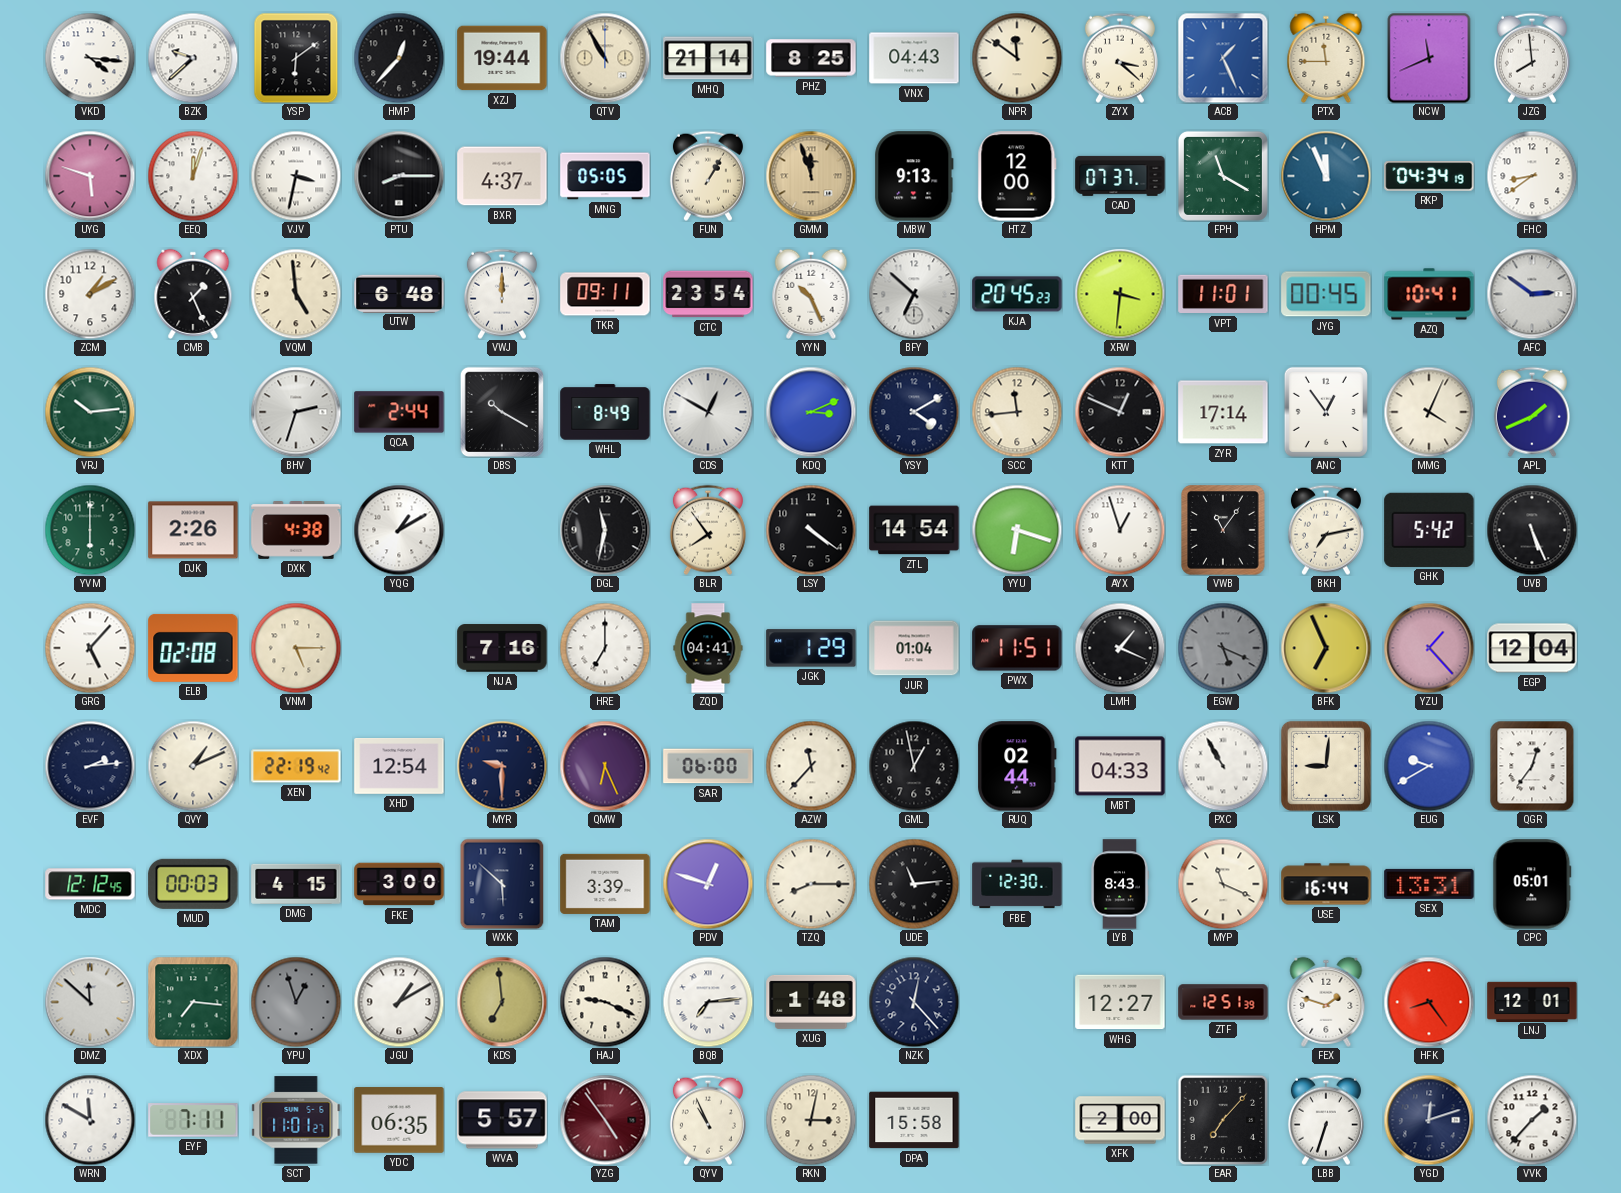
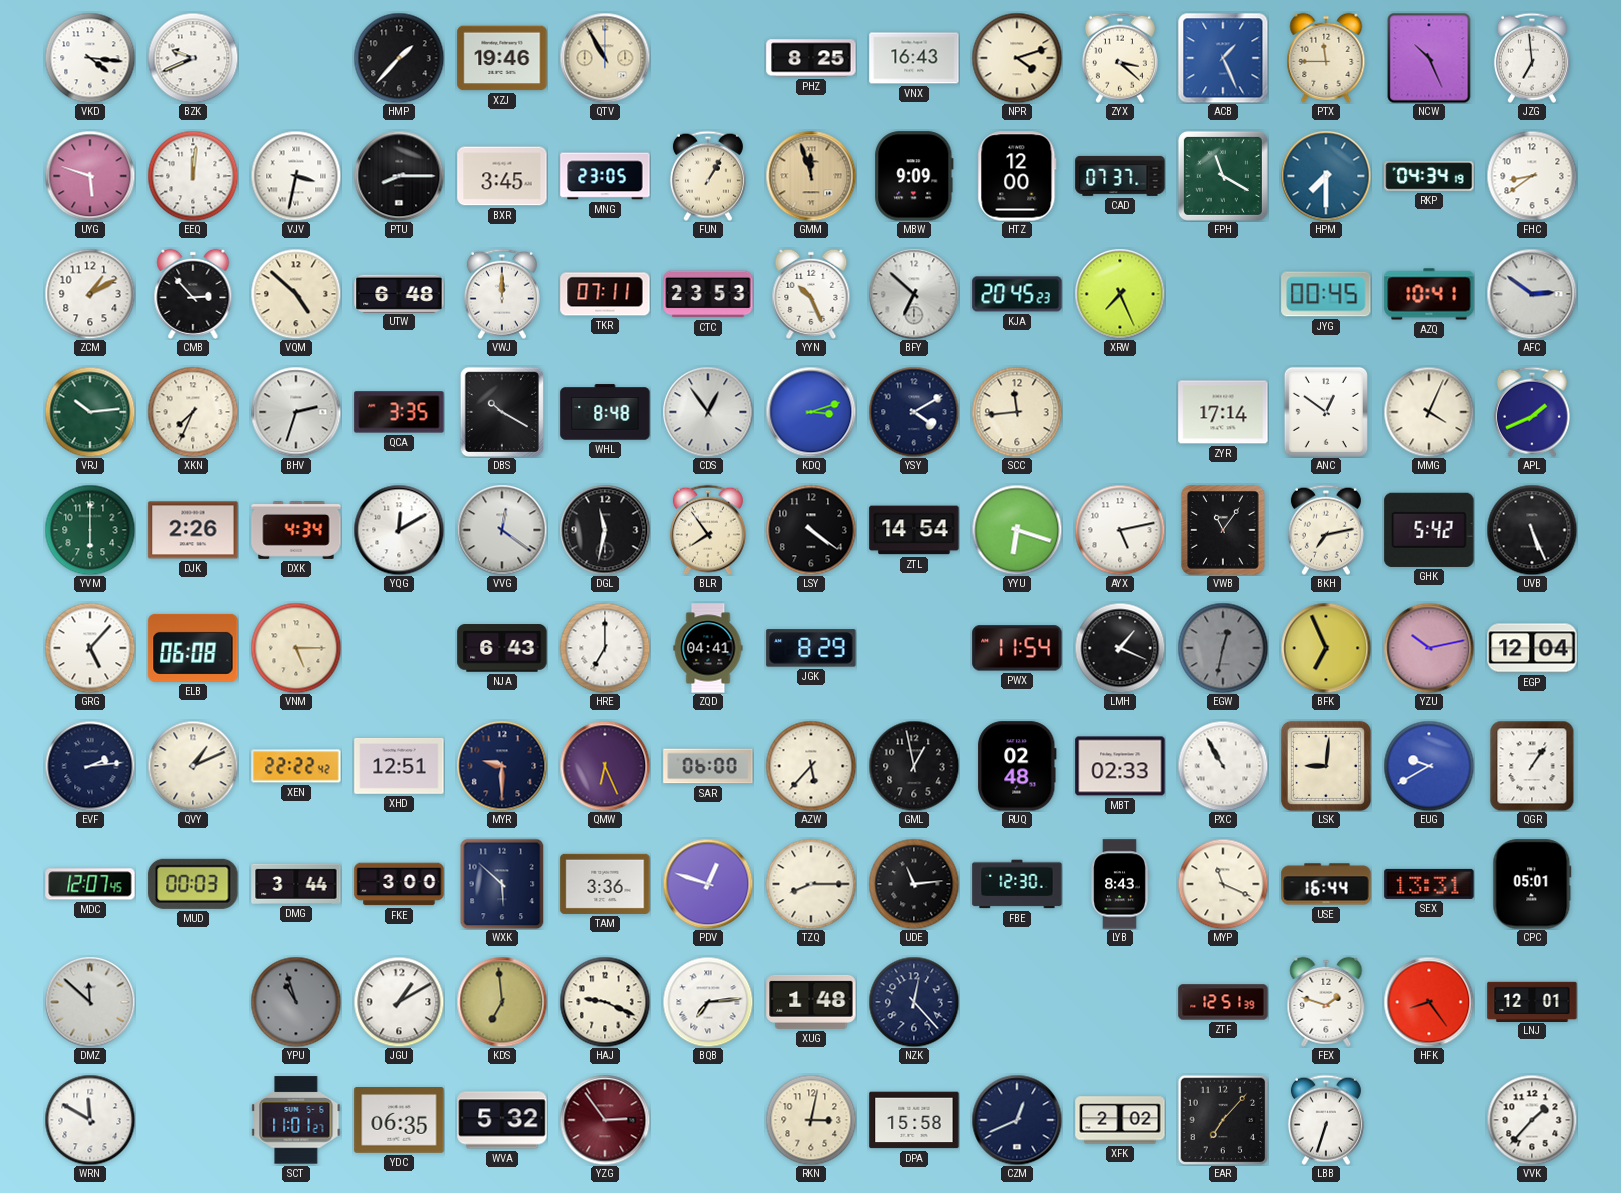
BZK: 9:38 -> 9:41 (193, 58)
YSP: 6:09 -> none (296, 58)
HMP: 12:37 -> 1:37 (399, 58)
XZJ: 19:44 -> 19:46 (502, 58)
MHQ: 21:14 -> none (708, 58)
VNX: 04:43 -> 16:43 (914, 58)
NPR: 11:51 -> 4:12 (1017, 58)
NCW: 11:41 -> 10:26 (1429, 58)
JZG: 7:59 -> 6:59 (1532, 58)
EEQ: 12:03 -> 12:01 (193, 176)
BXR: 4:37 -> 3:45 (502, 176)
MNG: 05:05 -> 23:05 (605, 176)
MBW: 9:13 -> 9:09 (914, 176)
HPM: 11:56 -> 7:30 (1326, 176)
CMB: 1:26 -> 2:53 (193, 294)
VQM: 4:59 -> 4:52 (296, 294)
TKR: 09:11 -> 07:11 (605, 294)
CTC: 23:54 -> 23:53 (708, 294)
XRW: 3:31 -> 7:26 (1120, 294)
VPT: 11:01 -> none (1223, 294)
XKN: none -> 7:34 (193, 412)
QCA: 2:44 -> 3:35 (399, 412)
WHL: 8:49 -> 8:48 (605, 412)
CDS: 12:50 -> 12:54 (708, 412)
KDQ: 3:11 -> 3:12 (811, 412)
KTT: 12:49 -> none (1120, 412)
ANC: 12:54 -> 12:51 (1326, 412)
DXK: 4:38 -> 4:34 (296, 531)
YQG: 1:10 -> 12:10 (399, 530)
VVG: none -> 12:21 (502, 530)
AYX: 12:57 -> 5:13 (1120, 530)
ELB: 02:08 -> 06:08 (193, 648)
NJA: 7:16 -> 6:43 (502, 648)
JGK: 1:29 -> 8:29 (811, 648)
JUR: 01:04 -> none (914, 648)
PWX: 11:51 -> 11:54 (1017, 648)
EGW: 5:19 -> 12:32 (1223, 648)
YZU: 1:23 -> 10:13 (1429, 648)
XEN: 22:19 -> 22:22 (296, 766)
XHD: 12:54 -> 12:51 (399, 767)
AZW: 11:37 -> 5:37 (811, 766)
RUQ: 02:44 -> 02:48 (1017, 766)
MBT: 04:33 -> 02:33 (1120, 766)
QGR: 12:36 -> 1:06 (1532, 766)
MDC: 12:12 -> 12:07 (90, 884)
DMG: 4:15 -> 3:44 (296, 884)
TAM: 3:39 -> 3:36 (605, 884)
XDX: 7:16 -> none (193, 1002)
YPU: 12:57 -> 10:57 (296, 1002)
WHG: 12:27 -> none (1120, 1002)
EYF: 7:11 -> none (193, 1120)
WVA: 5:57 -> 5:32 (502, 1120)
YZG: 4:54 -> 2:54 (605, 1120)
QYV: 10:56 -> none (708, 1120)
CZM: none -> 12:41 (1017, 1120)
XFK: 2:00 -> 2:02 (1120, 1120)
YGD: 12:12 -> none (1429, 1120)
